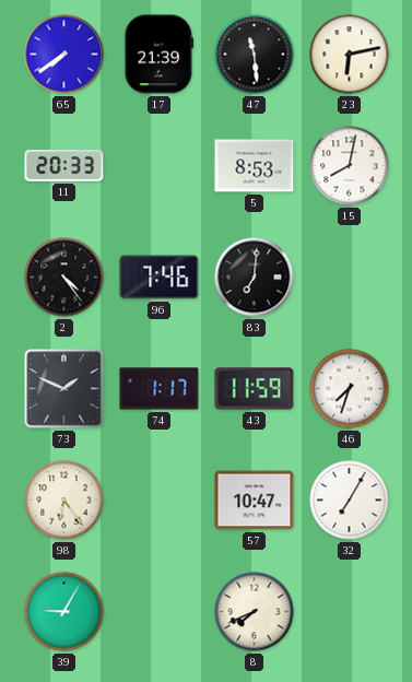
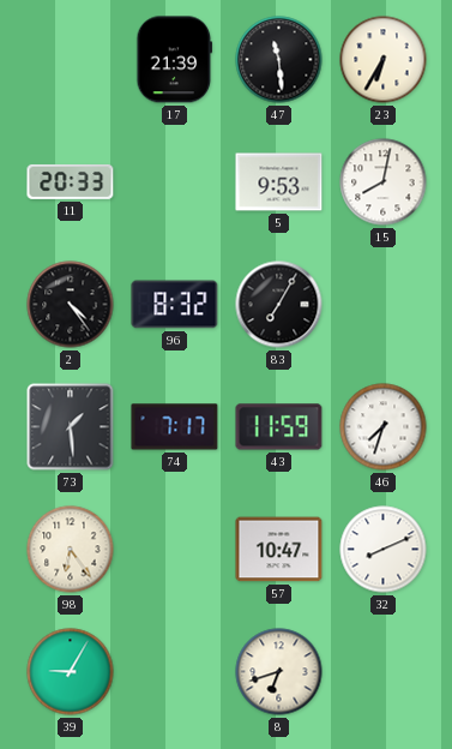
65: 7:39 -> none (64, 55)
23: 6:13 -> 6:35 (384, 60)
5: 8:53 -> 9:53 (279, 182)
96: 7:46 -> 8:32 (175, 305)
83: 7:01 -> 7:05 (279, 305)
73: 1:49 -> 1:29 (71, 427)
74: 1:17 -> 7:17 (175, 427)
32: 7:05 -> 8:11 (384, 550)
8: 7:41 -> 6:42 (279, 672)
